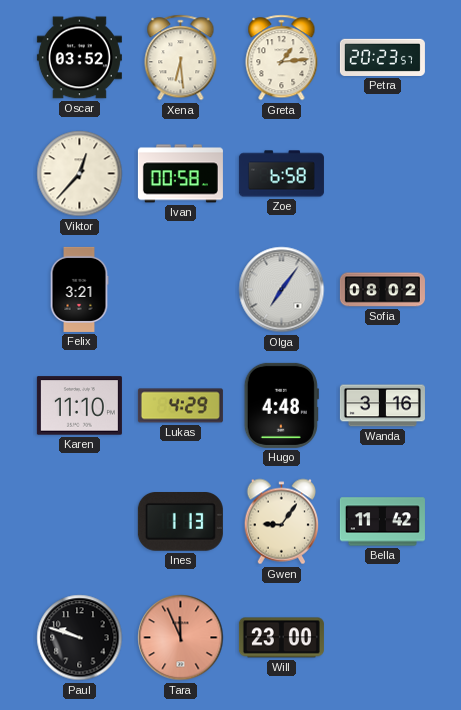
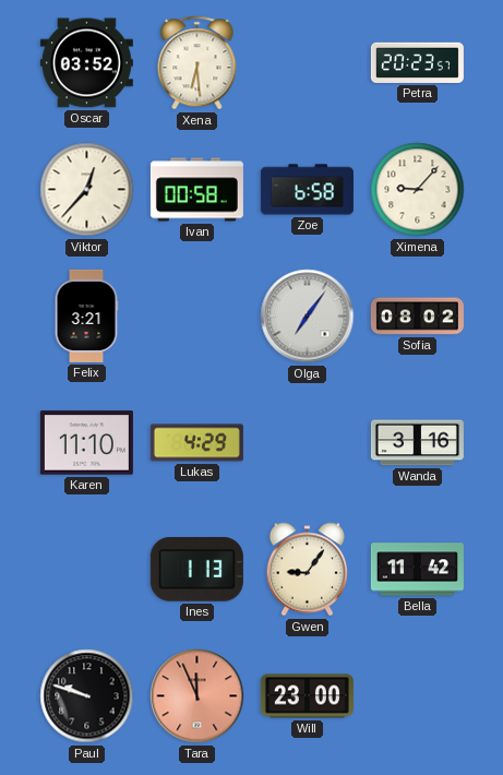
Greta: 1:14 -> none (282, 58)
Ximena: none -> 9:07 (418, 190)
Hugo: 4:48 -> none (281, 405)
